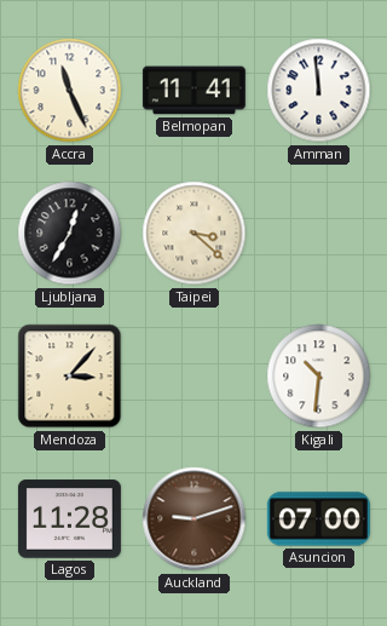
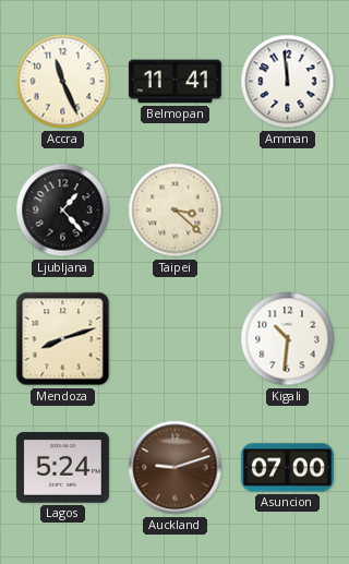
Ljubljana: 12:35 -> 1:23 (63, 211)
Mendoza: 3:07 -> 8:12 (63, 339)
Lagos: 11:28 -> 5:24 (62, 468)
